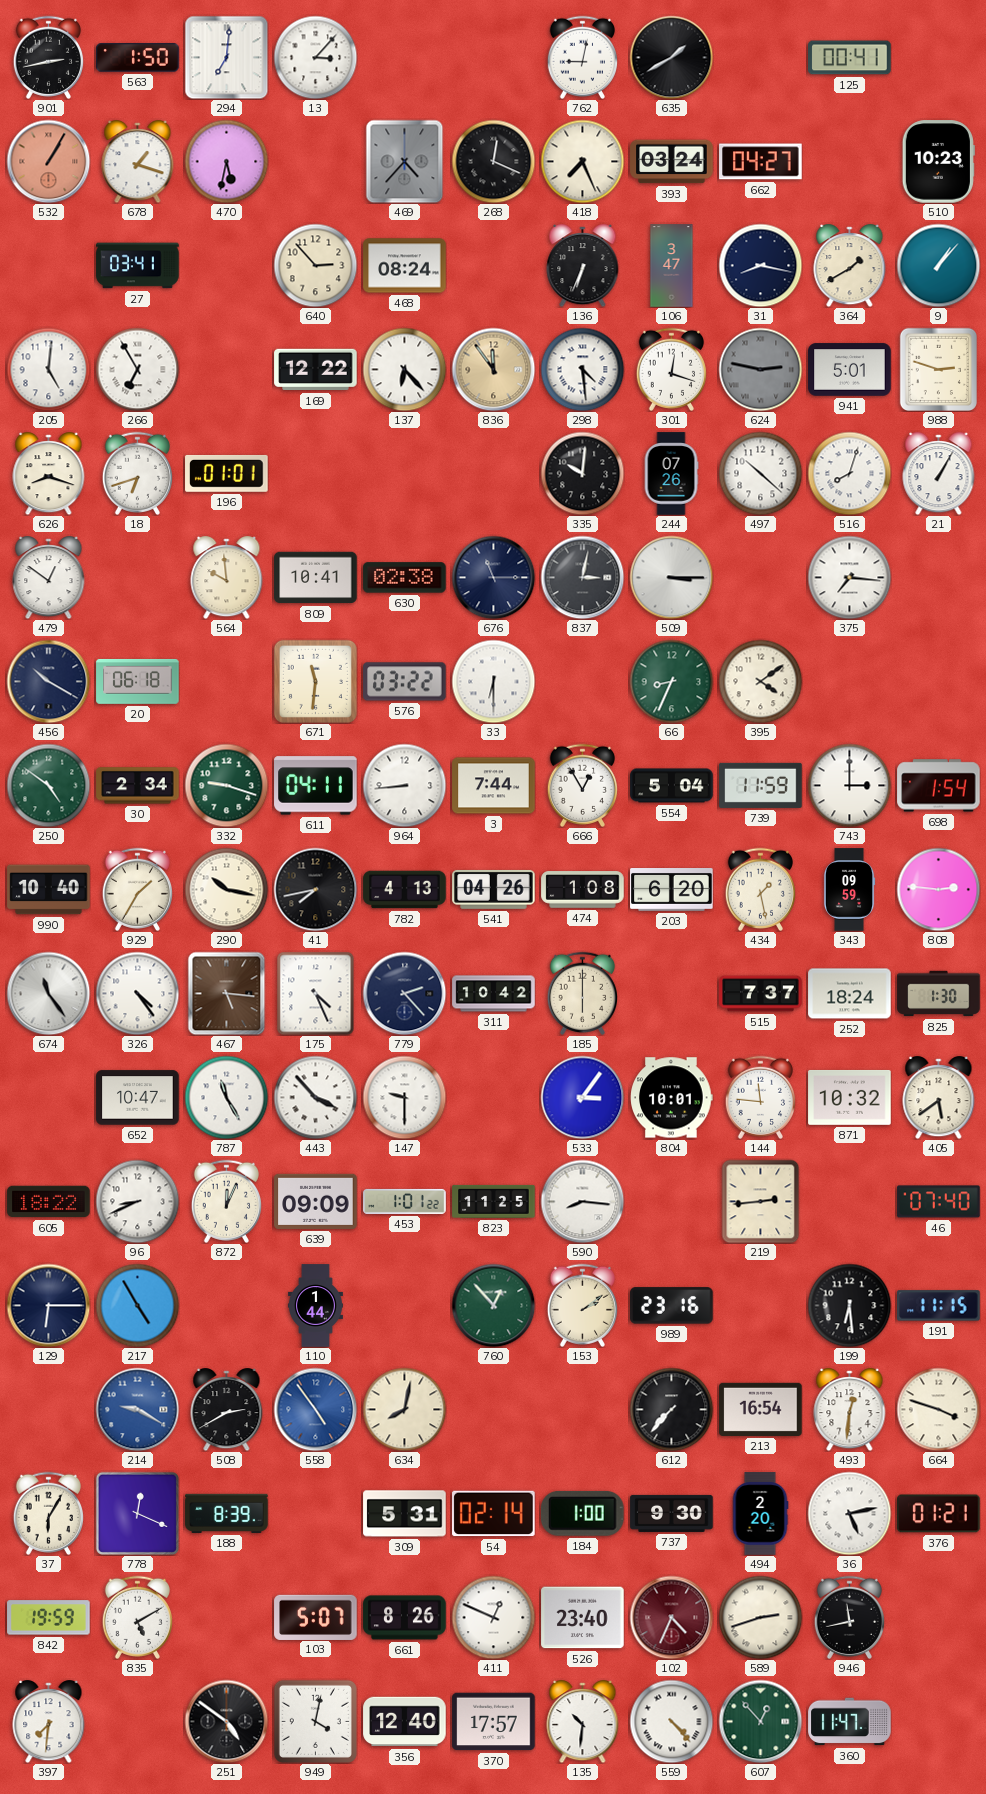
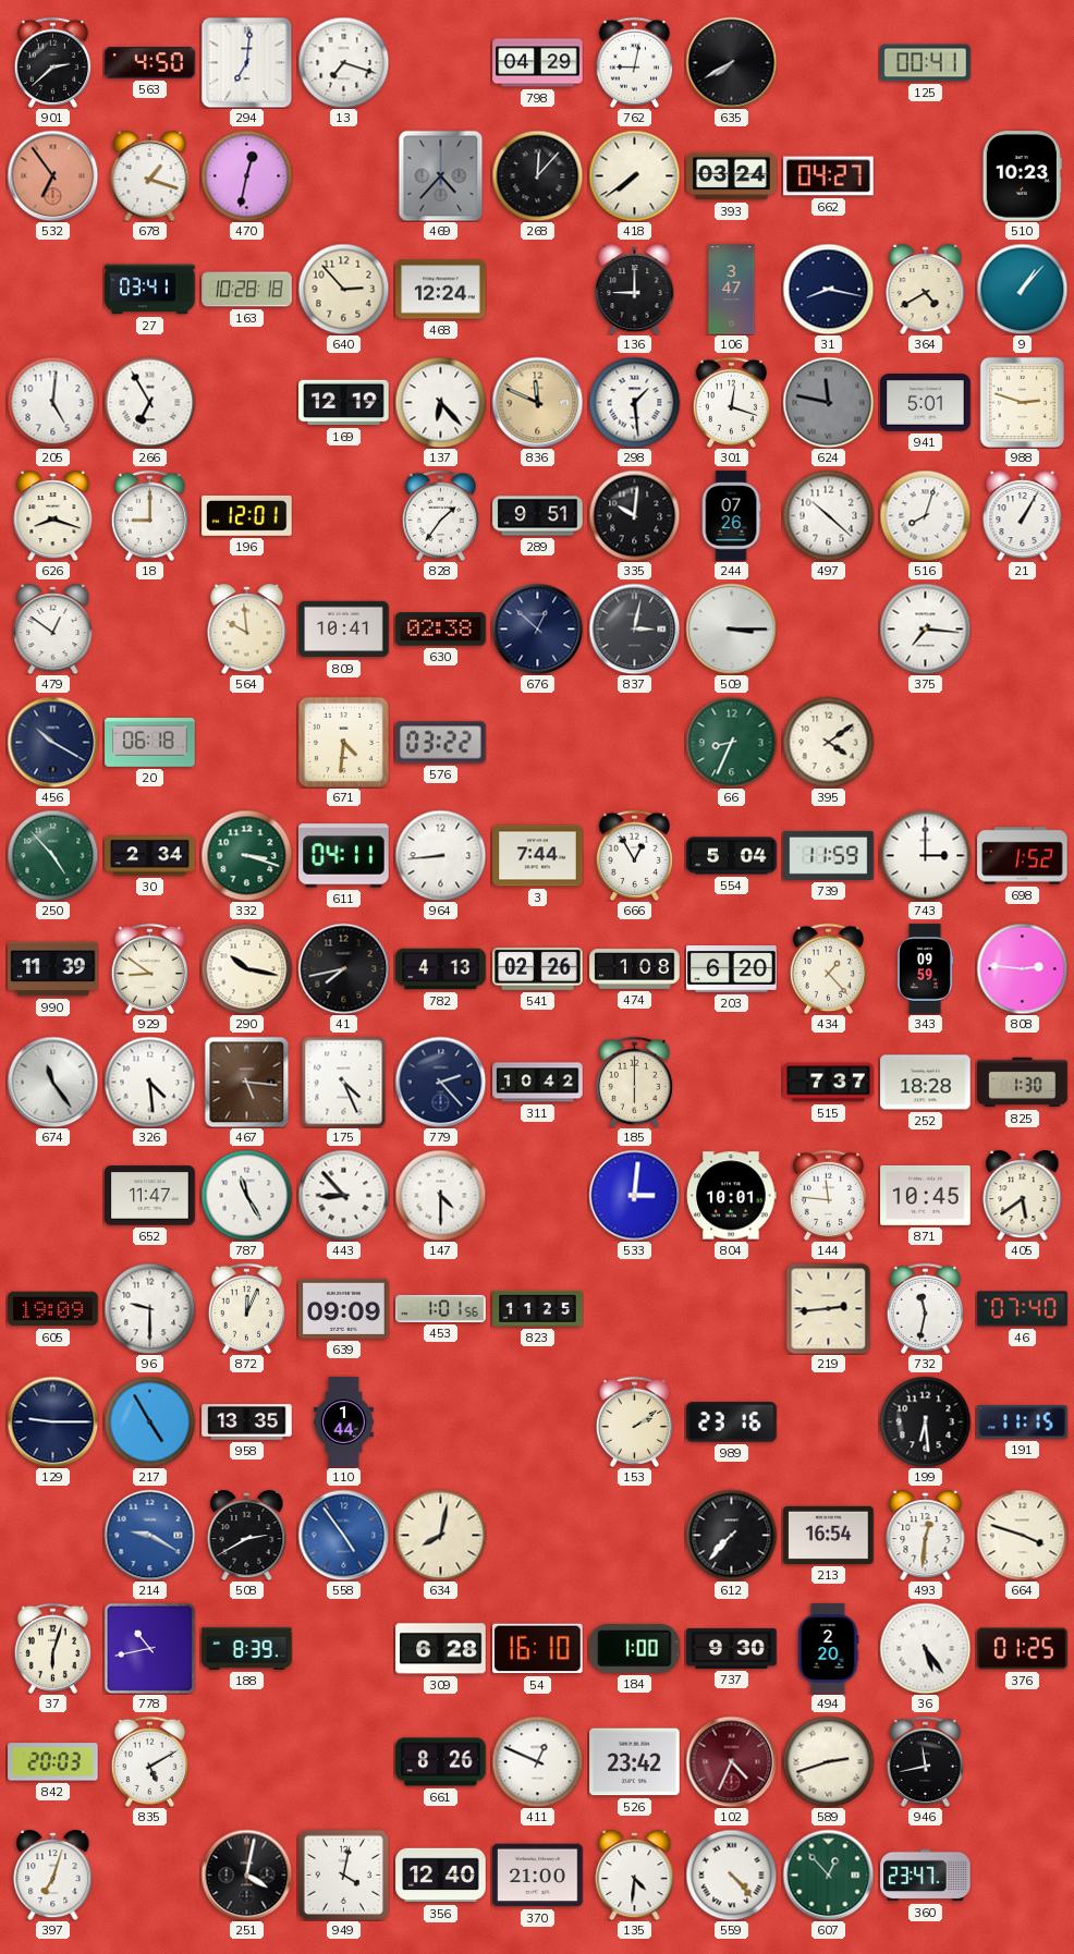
901: 2:43 -> 2:38 (52, 62)
563: 1:50 -> 4:50 (150, 63)
13: 3:07 -> 7:18 (343, 62)
798: none -> 04:29 (538, 63)
635: 1:40 -> 7:40 (731, 62)
532: 1:05 -> 6:54 (52, 175)
470: 5:32 -> 12:32 (246, 175)
268: 12:19 -> 12:07 (537, 175)
418: 7:26 -> 7:39 (634, 175)
163: none -> 10:28 (247, 290)
468: 08:24 -> 12:24 (441, 290)
136: 6:34 -> 9:00 (635, 290)
364: 1:40 -> 4:40 (926, 290)
169: 12:22 -> 12:19 (344, 403)
836: 11:54 -> 11:49 (537, 402)
298: 4:29 -> 1:29 (634, 402)
624: 2:47 -> 11:47 (828, 402)
18: 6:42 -> 9:00 (149, 515)
196: 01:01 -> 12:01 (247, 515)
828: none -> 1:36 (440, 515)
289: none -> 9:51 (538, 516)
676: 11:15 -> 12:52 (537, 628)
671: 11:31 -> 4:31 (343, 742)
33: 6:30 -> none (493, 681)
250: 4:51 -> 4:53 (52, 855)
332: 9:18 -> 3:18 (246, 855)
698: 1:54 -> 1:52 (1023, 856)
990: 10:40 -> 11:39 (53, 969)
929: 1:35 -> 8:51 (149, 968)
541: 04:26 -> 02:26 (538, 968)
434: 1:28 -> 1:23 (828, 968)
326: 4:24 -> 4:29 (149, 1082)
252: 18:24 -> 18:28 (926, 1083)
652: 10:47 -> 11:47 (150, 1196)
443: 3:53 -> 8:53 (343, 1195)
147: 9:30 -> 4:30 (440, 1195)
533: 3:06 -> 3:01 (634, 1195)
871: 10:32 -> 10:45 (926, 1195)
605: 18:22 -> 19:09 (53, 1309)
96: 8:41 -> 9:30 (149, 1308)
453: 1:01:22 -> 1:01:56 (441, 1308)
590: 8:16 -> none (582, 1201)
732: none -> 11:32 (925, 1308)
129: 6:15 -> 9:15 (52, 1421)
958: none -> 13:35 (247, 1422)
760: 12:53 -> none (493, 1305)
37: 6:05 -> 6:03 (52, 1648)
778: 12:19 -> 10:43 (149, 1648)
309: 5:31 -> 6:28 (441, 1649)
54: 02:14 -> 16:10 (538, 1649)
36: 5:13 -> 5:24 (925, 1648)
376: 01:21 -> 01:25 (1023, 1649)
842: 19:59 -> 20:03 (53, 1762)
103: 5:07 -> none (316, 1617)
526: 23:40 -> 23:42 (635, 1762)
397: 7:31 -> 7:03 (53, 1876)
251: 4:51 -> 4:02 (246, 1874)
370: 17:57 -> 21:00 (538, 1876)
135: 10:31 -> 4:31 (635, 1876)
360: 11:47 -> 23:47 (926, 1876)
